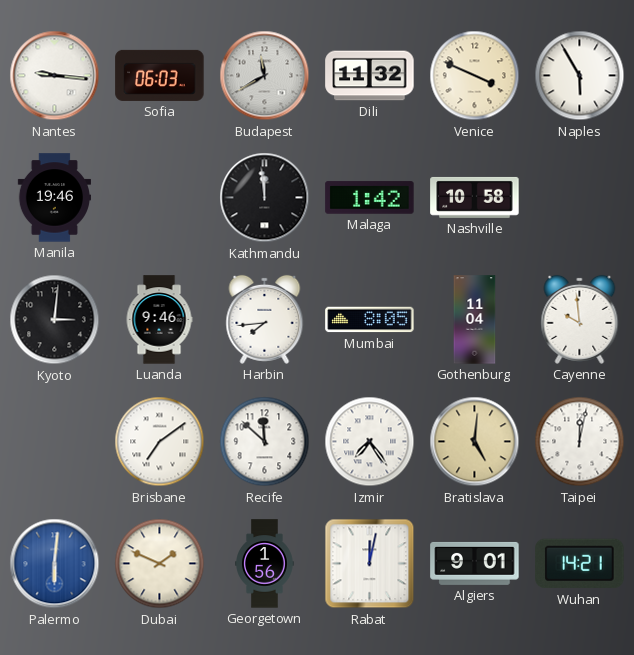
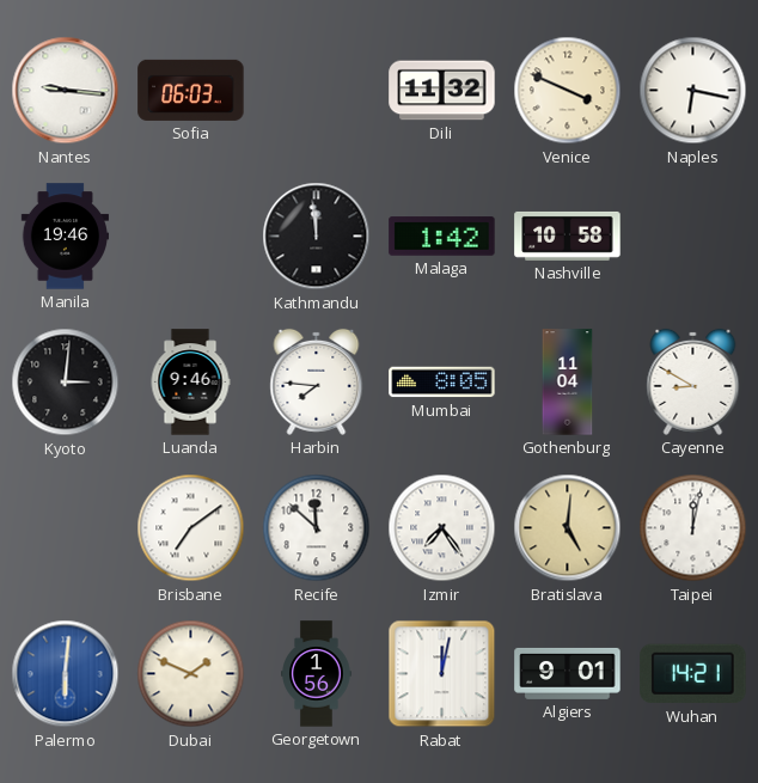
Budapest: 11:40 -> none (265, 76)
Naples: 5:55 -> 6:17 (693, 91)
Harbin: 7:44 -> 7:46 (317, 381)
Cayenne: 9:59 -> 8:50 (693, 381)
